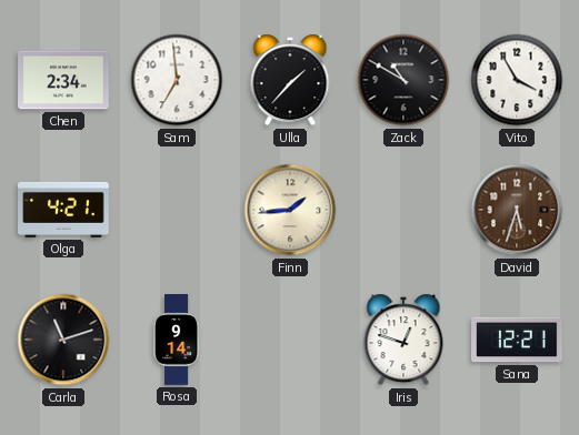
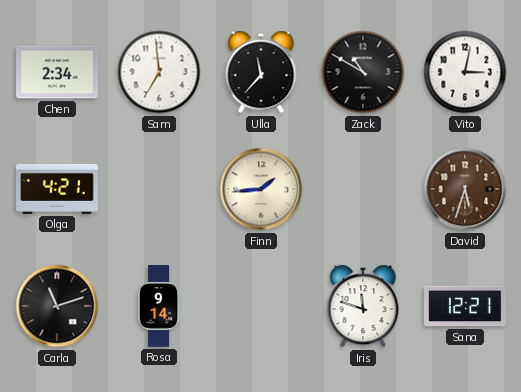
Ulla: 1:37 -> 11:37 (261, 72)
Vito: 3:55 -> 3:02 (465, 72)
Iris: 12:48 -> 11:48 (363, 306)
